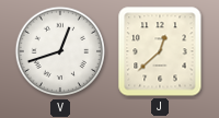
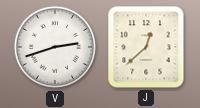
V: 12:42 -> 2:42 (55, 47)
